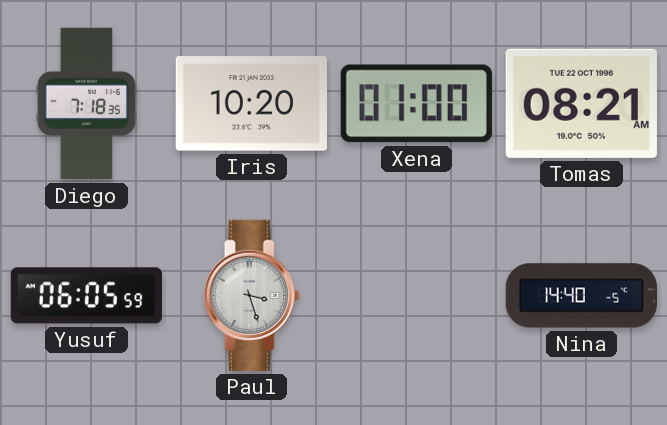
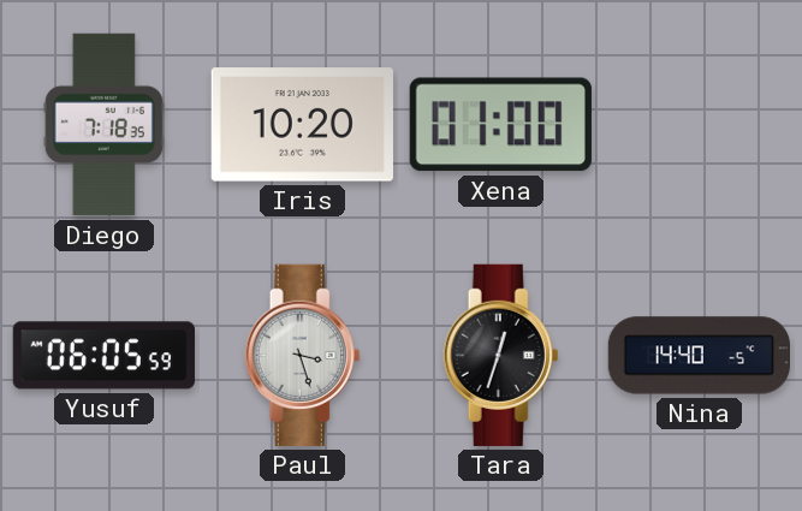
Tomas: 08:21 -> none (581, 103)
Tara: none -> 12:33 (501, 355)
